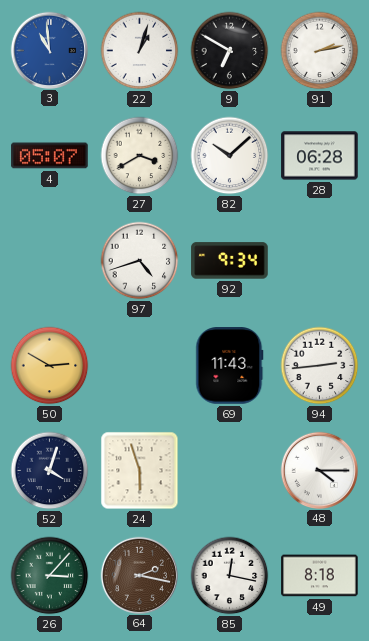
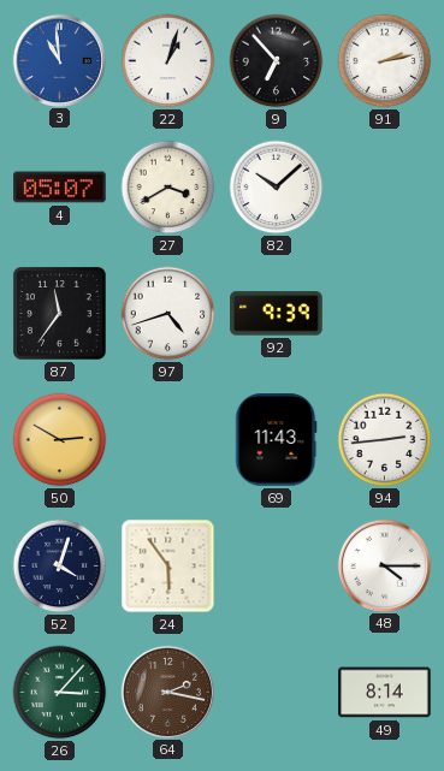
9: 6:50 -> 6:53 (277, 61)
28: 06:28 -> none (320, 156)
87: none -> 11:36 (59, 313)
92: 9:34 -> 9:39 (277, 314)
24: 5:57 -> 5:54 (168, 567)
85: 12:17 -> none (230, 576)
49: 8:18 -> 8:14 (385, 693)
